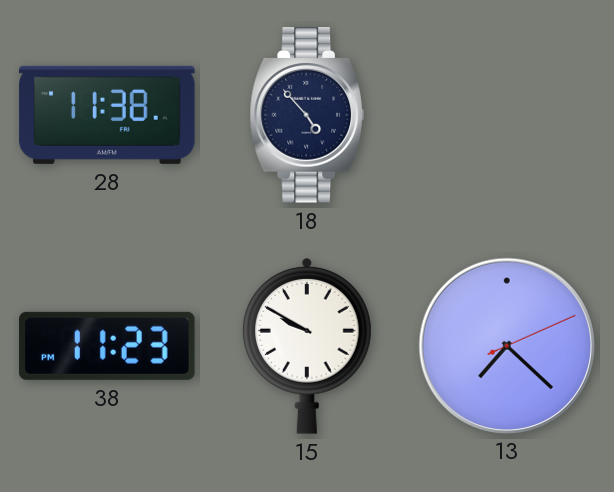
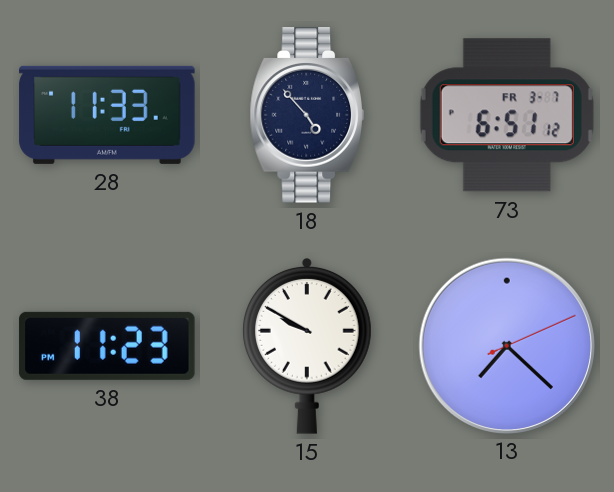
28: 11:38 -> 11:33 (107, 115)
73: none -> 6:51 (507, 115)
